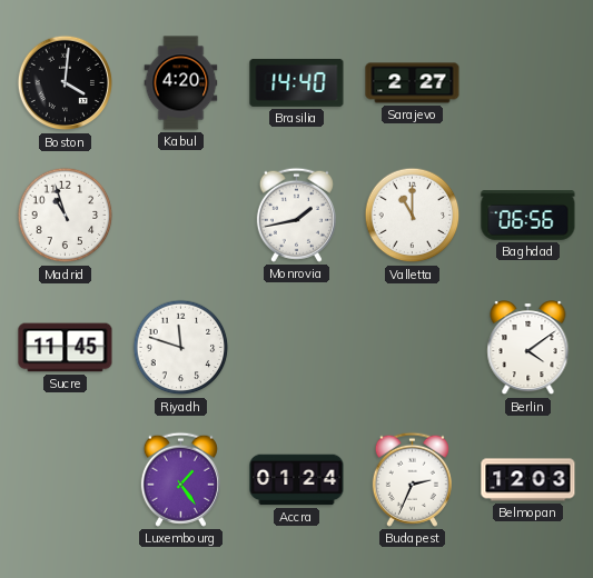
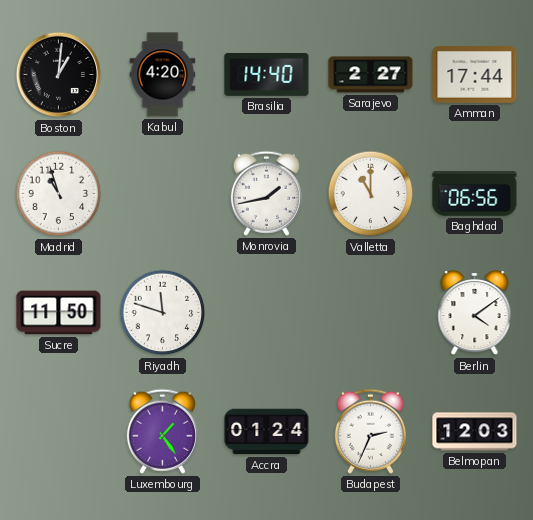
Boston: 4:01 -> 1:01 (59, 75)
Amman: none -> 17:44 (475, 75)
Sucre: 11:45 -> 11:50 (59, 313)
